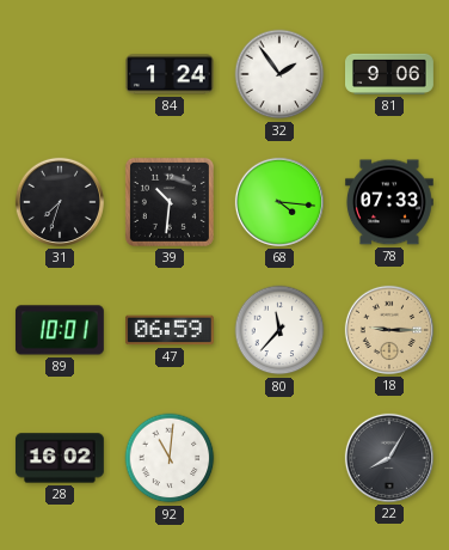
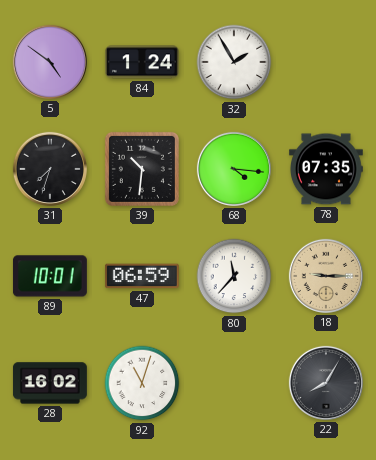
5: none -> 4:51 (50, 62)
32: 1:54 -> 1:55 (234, 62)
81: 9:06 -> none (390, 74)
78: 07:33 -> 07:35 (326, 169)
92: 11:01 -> 11:03 (142, 383)
